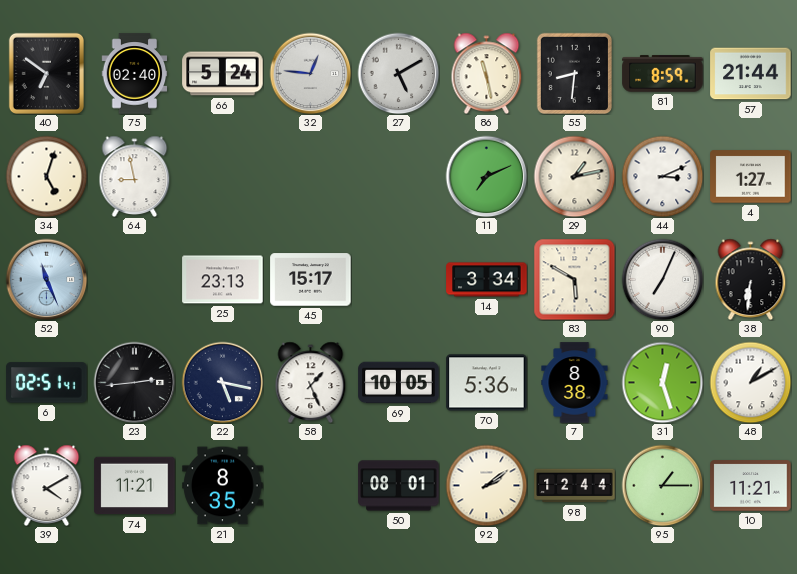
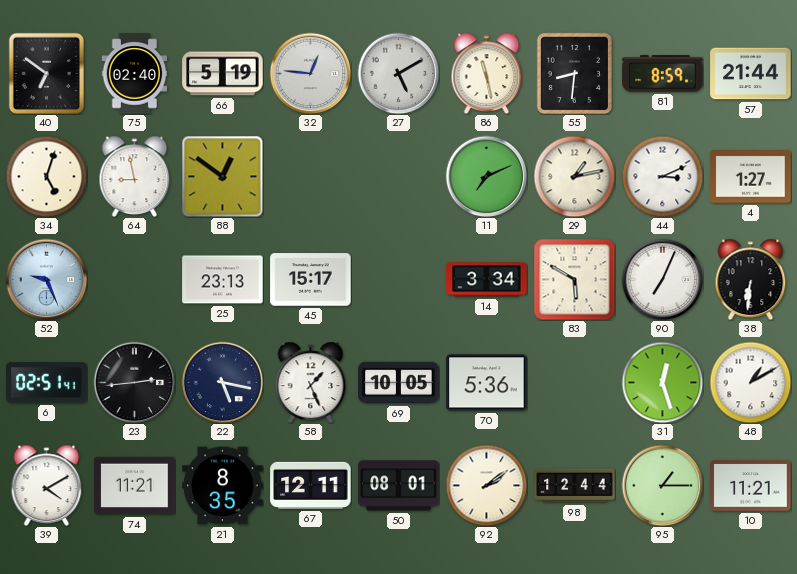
66: 5:24 -> 5:19 (223, 74)
88: none -> 12:51 (222, 176)
52: 11:26 -> 9:26 (46, 279)
7: 8:38 -> none (575, 383)
67: none -> 12:11 (311, 485)
